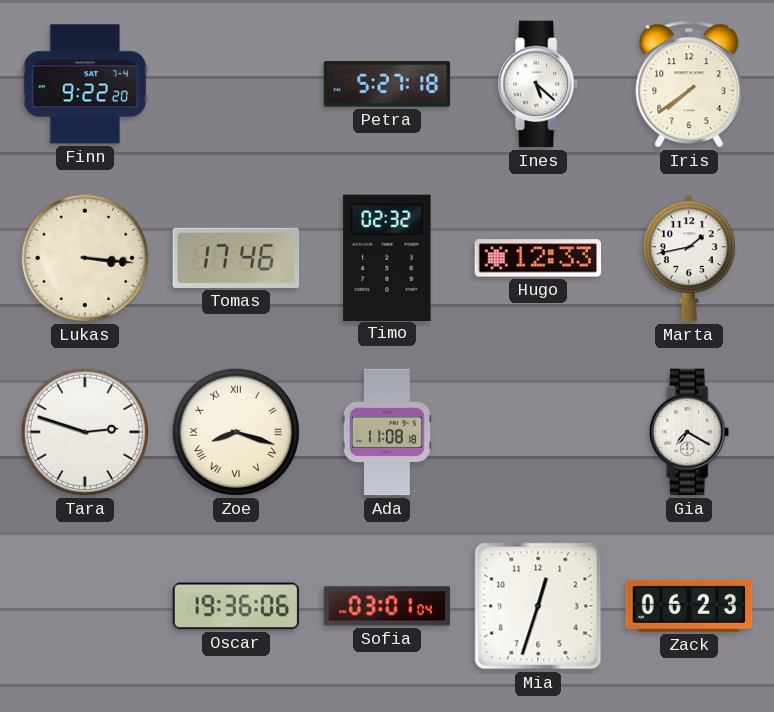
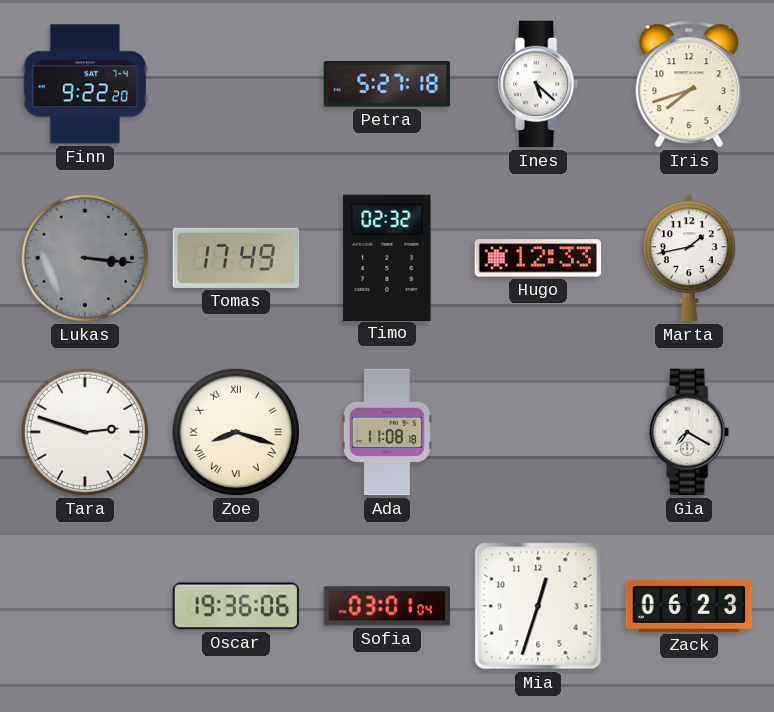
Iris: 7:39 -> 7:42 (689, 84)
Lukas dial: cream -> grey (85, 258)
Tomas: 17:46 -> 17:49 (236, 258)
